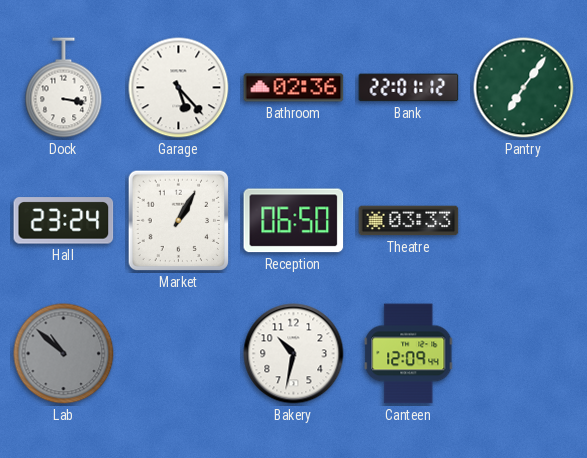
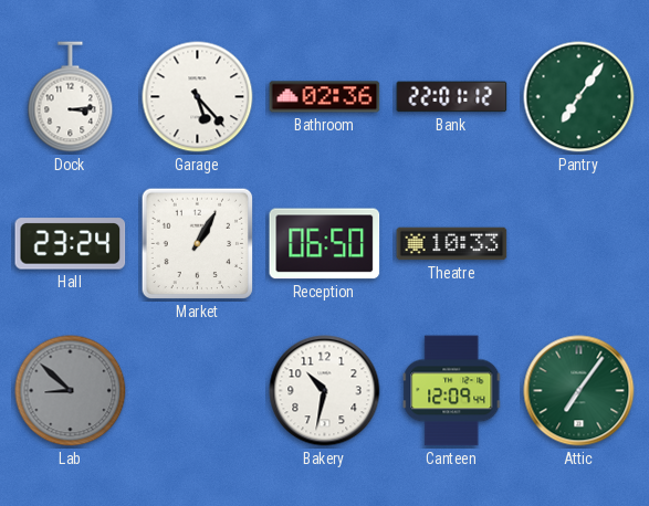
Dock: 3:17 -> 3:14 (71, 97)
Theatre: 03:33 -> 10:33 (452, 244)
Lab: 10:52 -> 8:52 (71, 391)
Attic: none -> 7:06 (579, 391)
